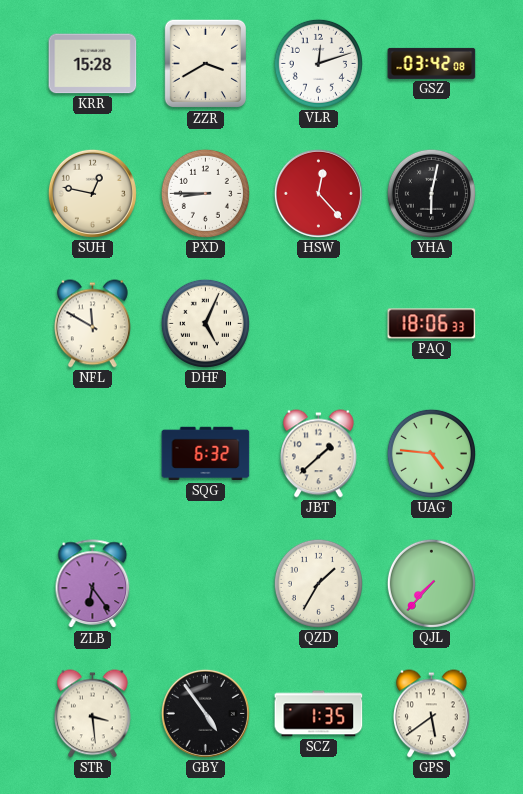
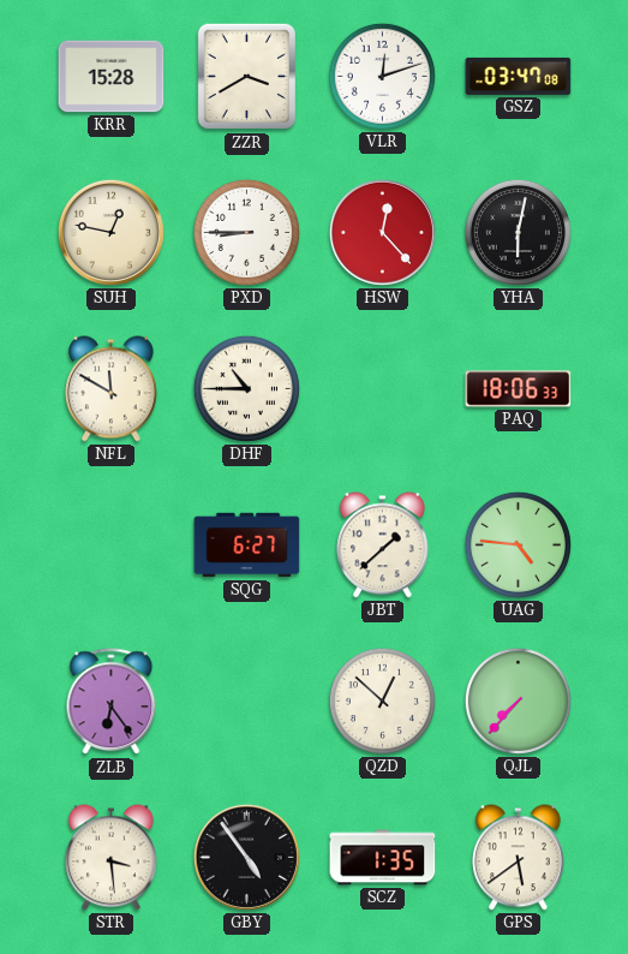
GSZ: 03:42 -> 03:47 (519, 76)
DHF: 5:04 -> 10:45 (246, 388)
SQG: 6:32 -> 6:27 (247, 545)
QZD: 1:35 -> 12:52 (382, 700)
